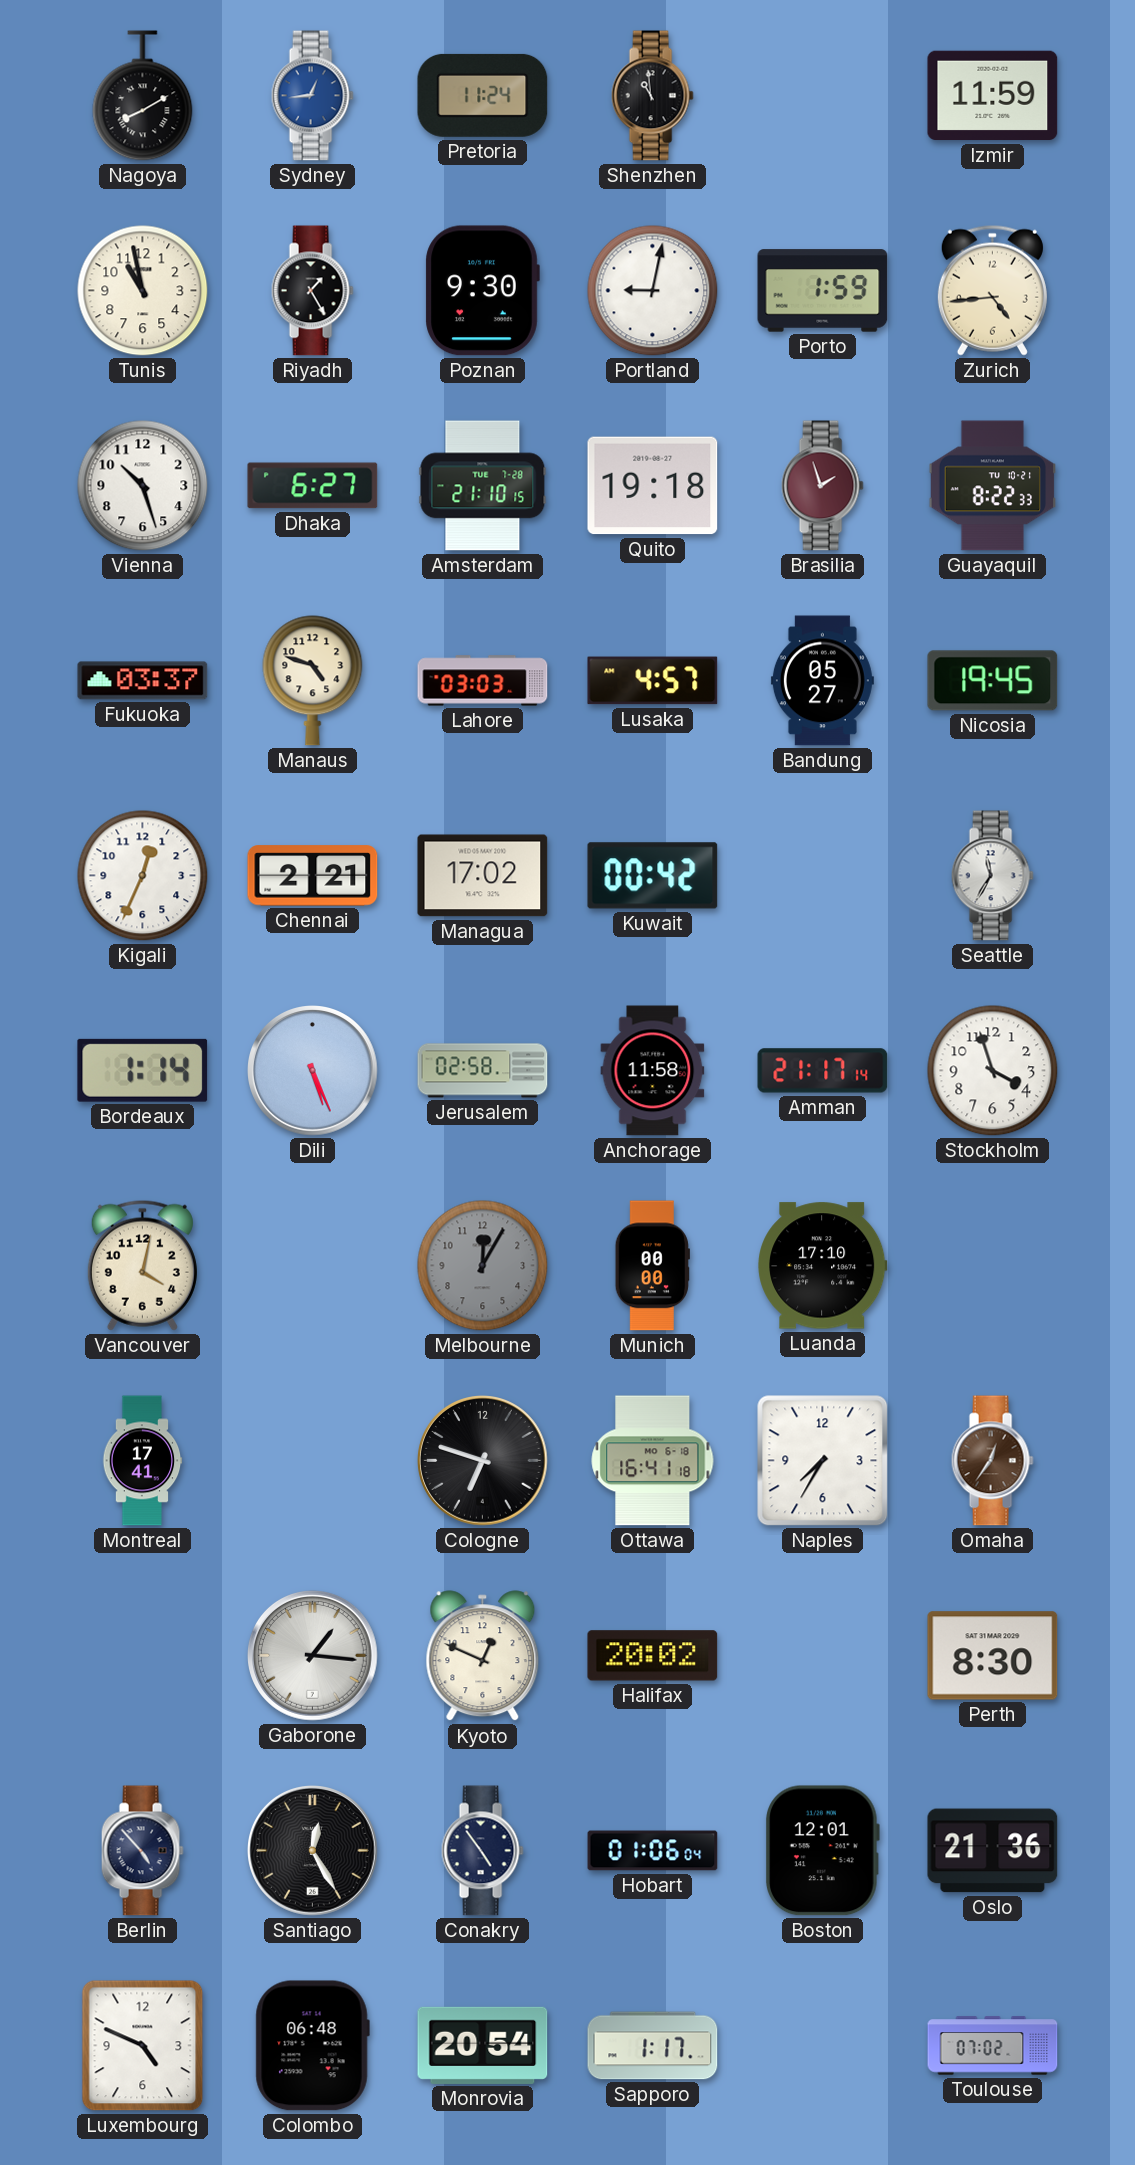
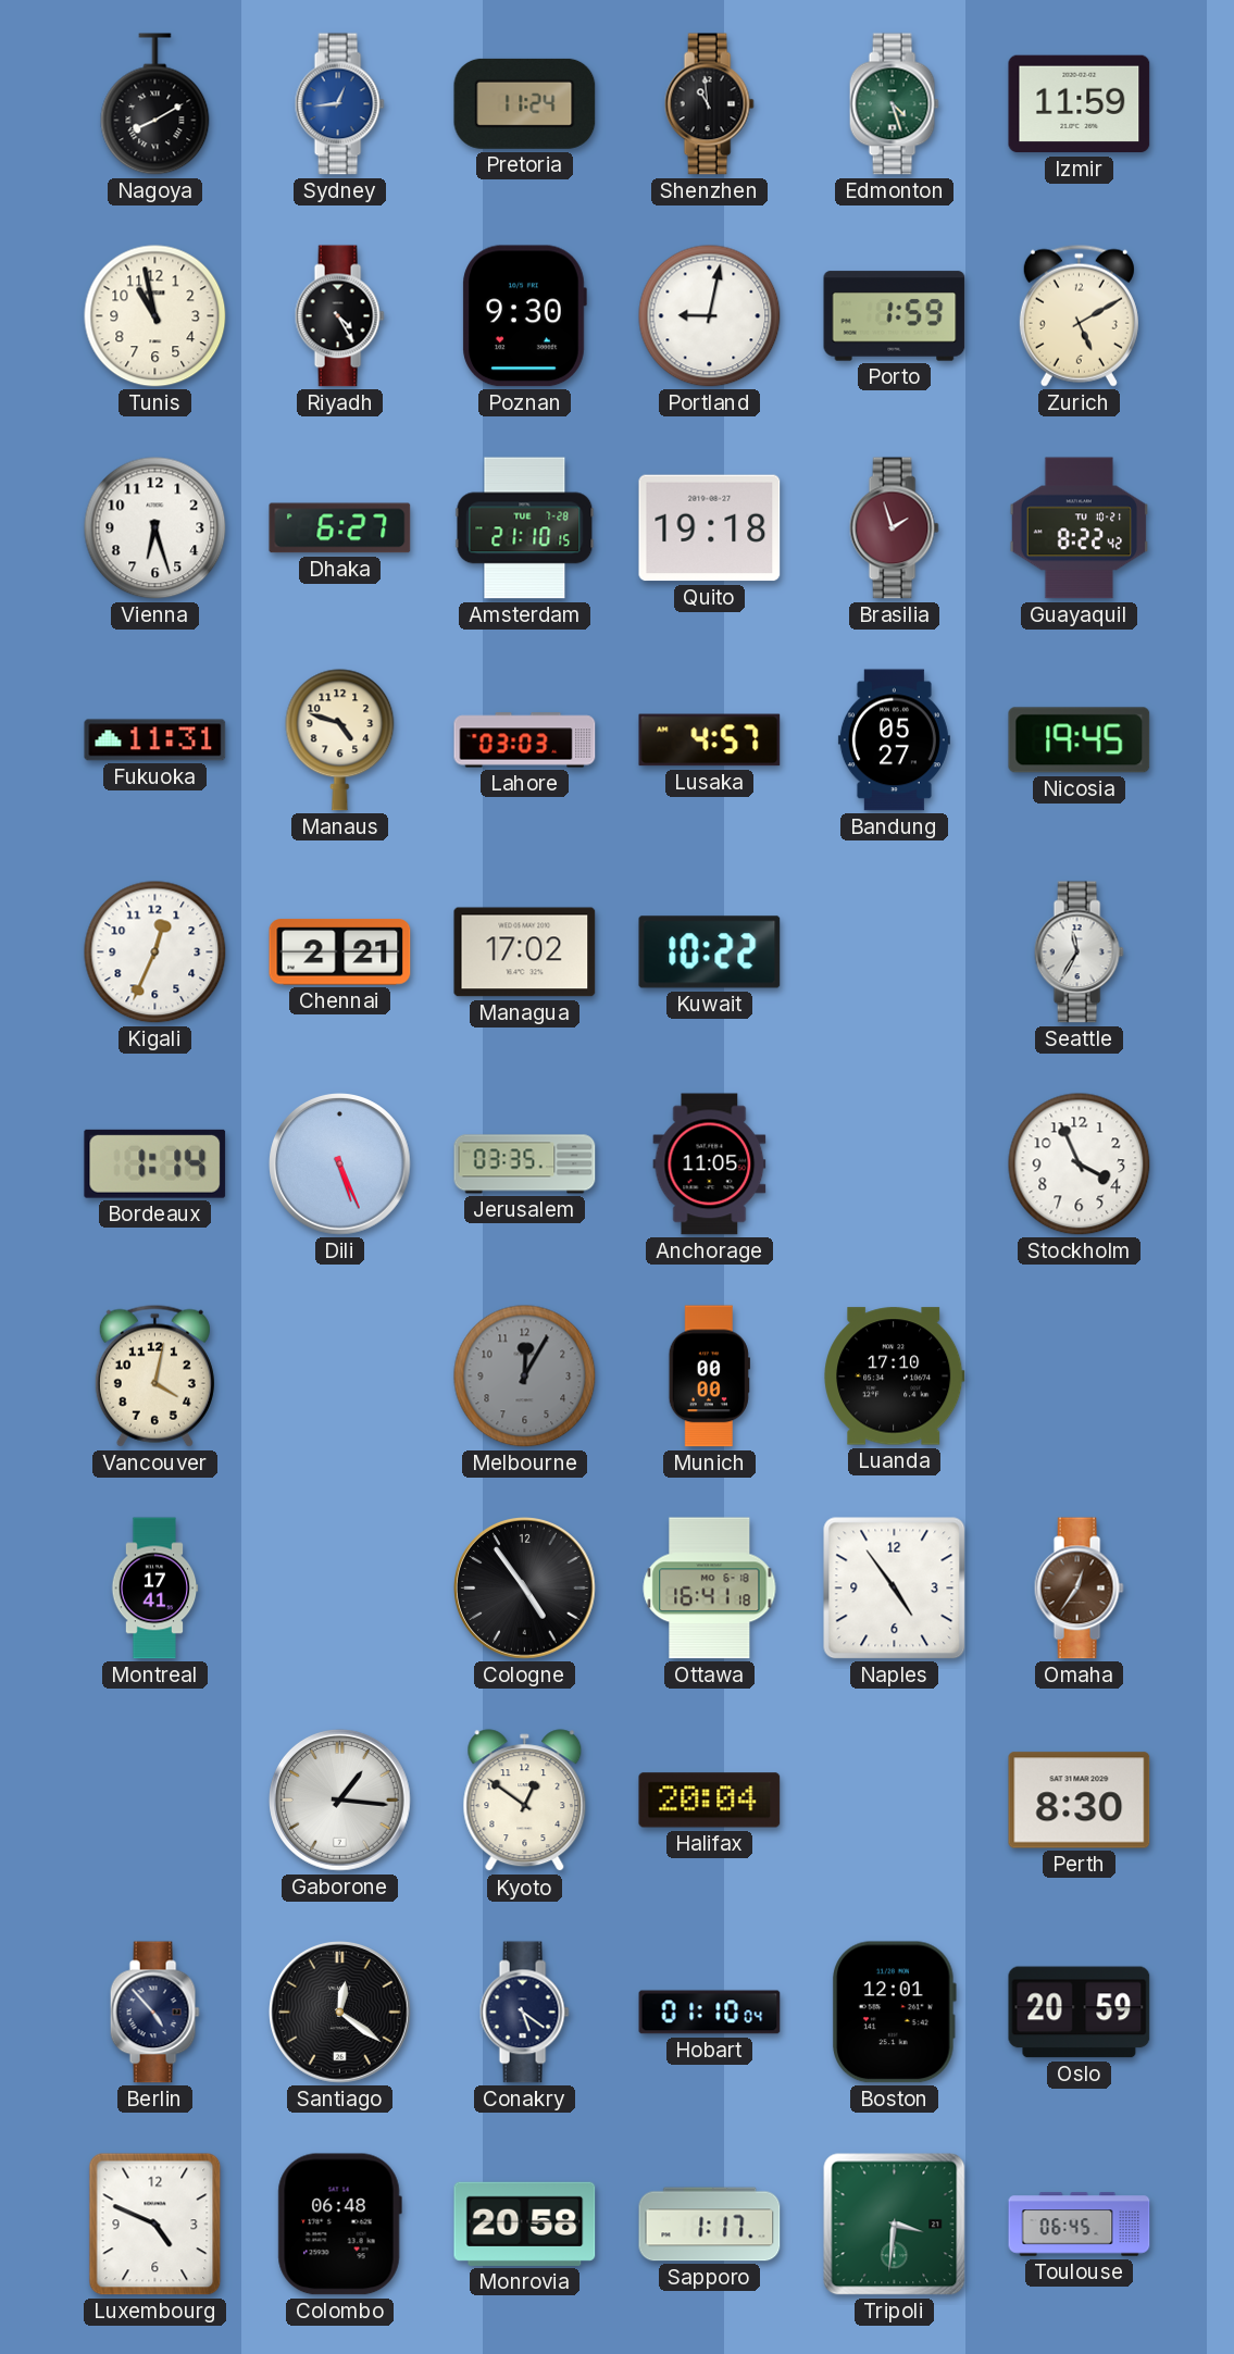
Edmonton: none -> 4:27 (894, 104)
Riyadh: 1:25 -> 4:25 (339, 316)
Zurich: 4:44 -> 5:10 (1079, 315)
Vienna: 10:27 -> 6:27 (155, 528)
Guayaquil: 8:22:33 -> 8:22:42 (1080, 528)
Fukuoka: 03:37 -> 11:31 (155, 740)
Kuwait: 00:42 -> 10:22 (710, 952)
Jerusalem: 02:58 -> 03:35 (525, 1164)
Anchorage: 11:58 -> 11:05 (710, 1164)
Amman: 21:17 -> none (823, 1071)
Stockholm: 3:57 -> 3:56 (1080, 1164)
Cologne: 6:48 -> 4:54 (525, 1589)
Naples: 7:35 -> 4:54 (895, 1589)
Kyoto: 12:49 -> 12:51 (525, 1801)
Halifax: 20:02 -> 20:04 (710, 1801)
Santiago: 12:25 -> 12:21 (340, 2013)
Conakry: 4:54 -> 5:21 (524, 2013)
Hobart: 01:06 -> 01:10 (710, 2013)
Oslo: 21:36 -> 20:59 (1080, 2013)
Monrovia: 20:54 -> 20:58 (525, 2224)
Tripoli: none -> 3:31 (895, 2225)
Toulouse: 07:02 -> 06:45 (1080, 2225)
